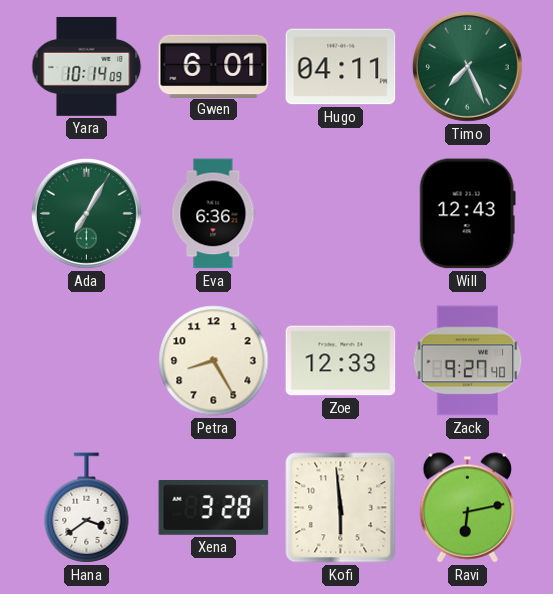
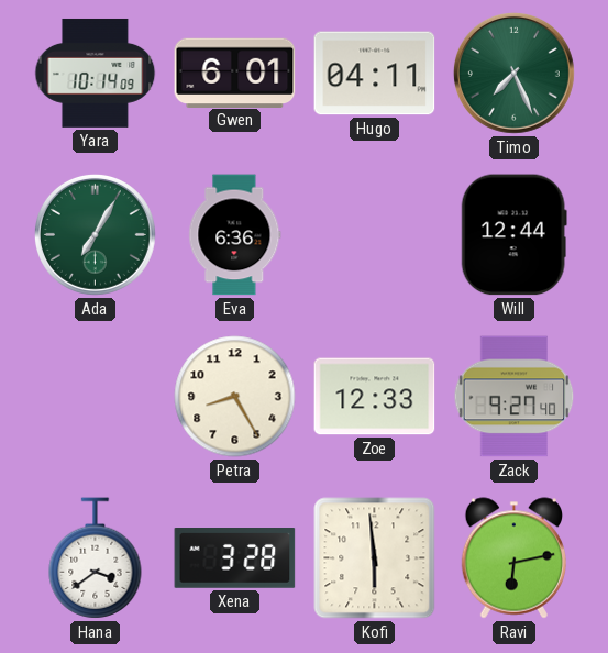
Will: 12:43 -> 12:44 (513, 235)
